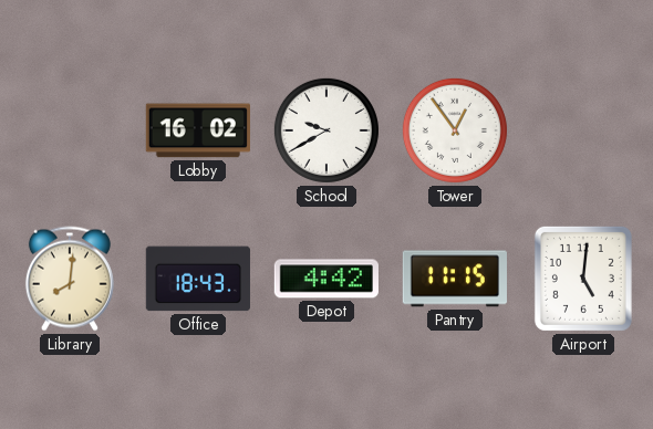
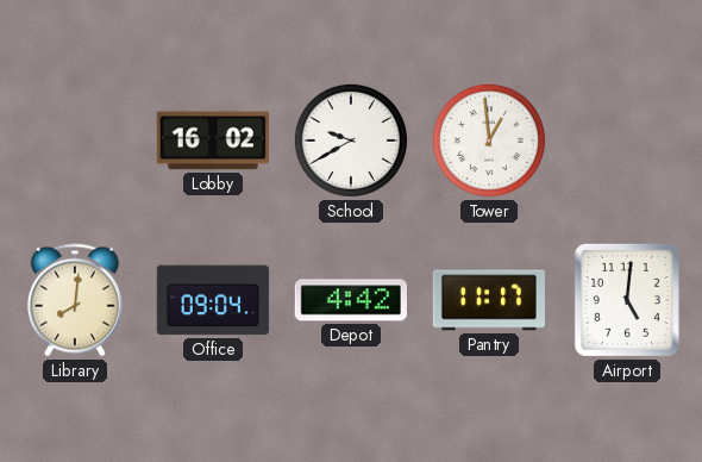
Tower: 12:54 -> 12:59 (489, 141)
Office: 18:43 -> 09:04 (213, 300)
Pantry: 11:15 -> 11:17 (489, 300)
